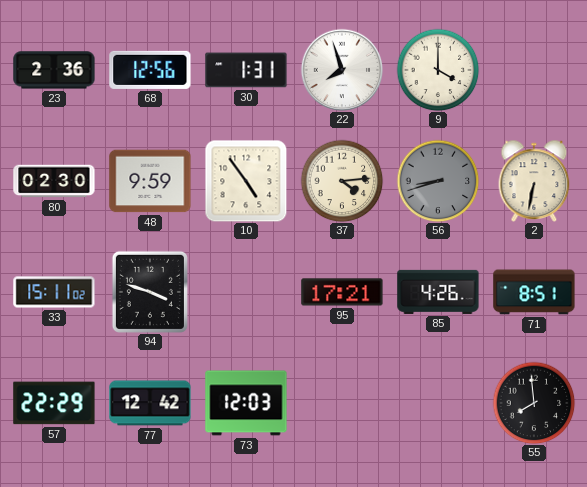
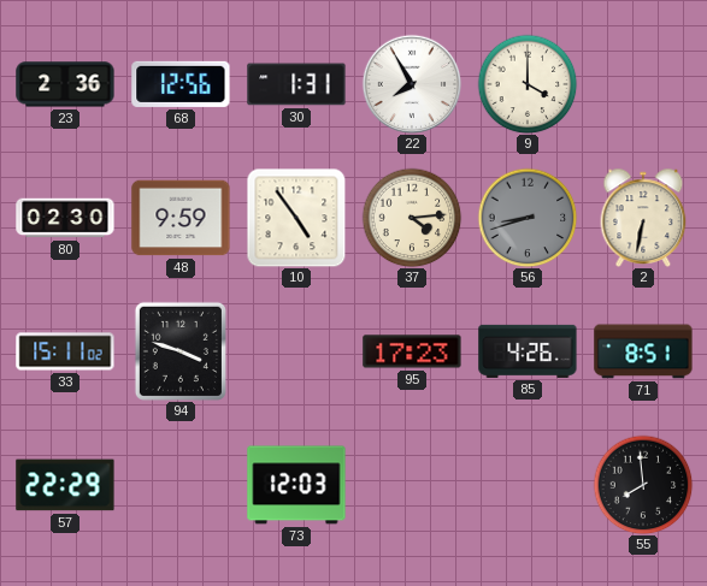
22: 7:57 -> 7:55 (412, 84)
95: 17:21 -> 17:23 (412, 351)
77: 12:42 -> none (150, 403)
